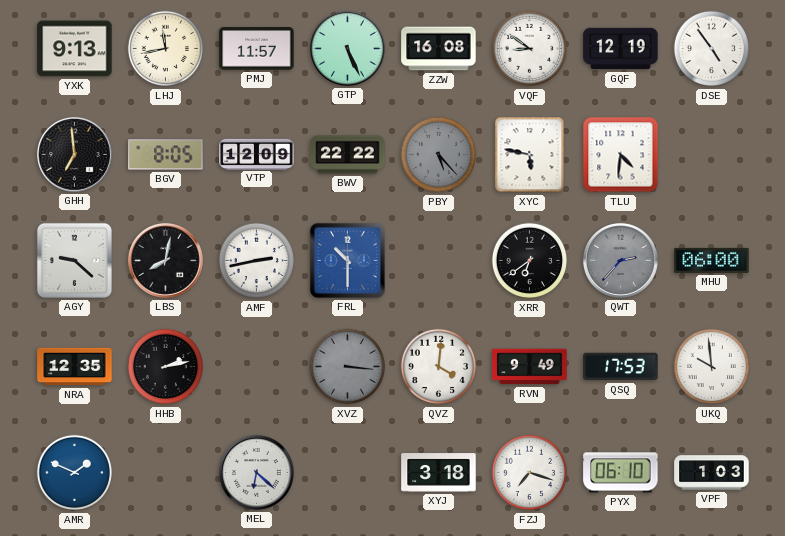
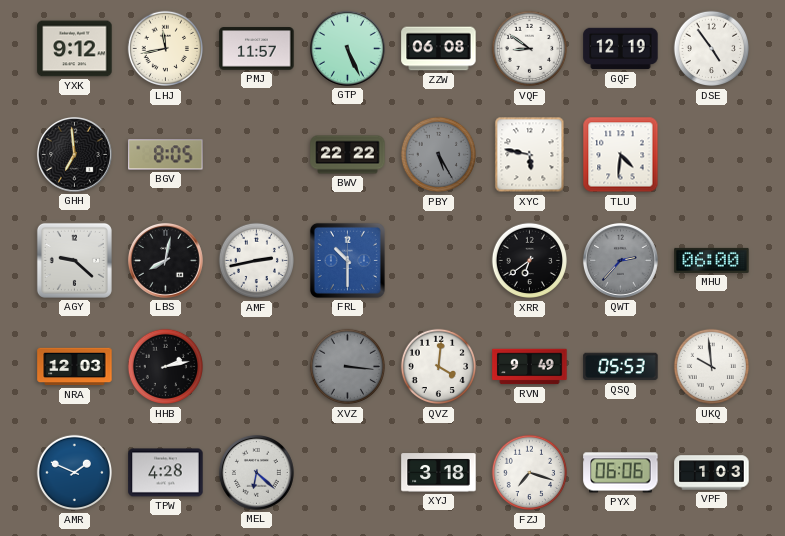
YXK: 9:13 -> 9:12 (75, 49)
ZZW: 16:08 -> 06:08 (439, 49)
VTP: 12:09 -> none (257, 154)
PBY: 5:23 -> 5:25 (439, 155)
NRA: 12:35 -> 12:03 (75, 367)
QSQ: 17:53 -> 05:53 (621, 367)
TPW: none -> 4:28 (166, 473)
PYX: 06:10 -> 06:06 (621, 473)
